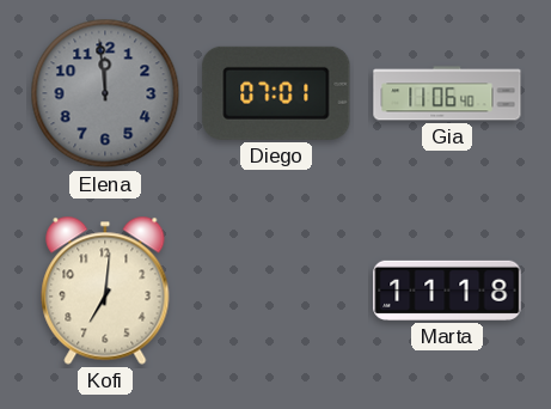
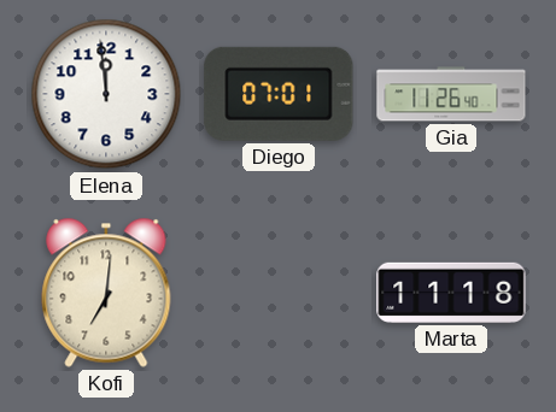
Elena dial: grey -> white (106, 94)
Gia: 11:06 -> 11:26 (451, 94)
